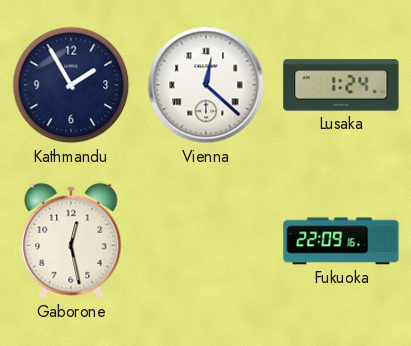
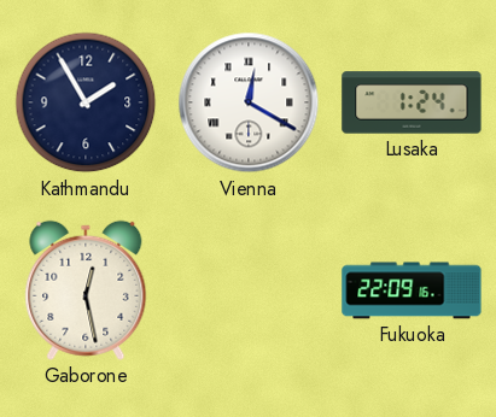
Vienna: 12:22 -> 12:20 (249, 102)
